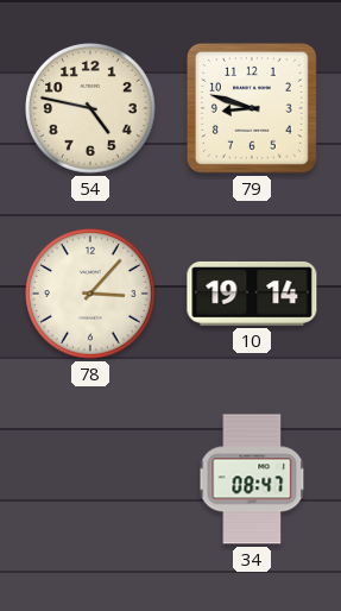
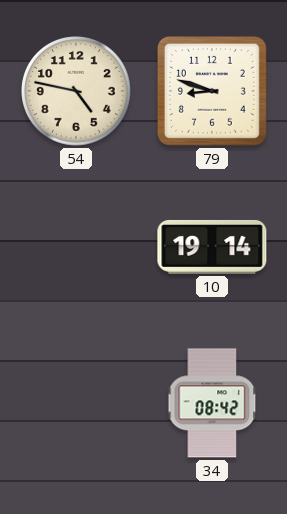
78: 3:07 -> none (91, 295)
34: 08:47 -> 08:42 (212, 403)
